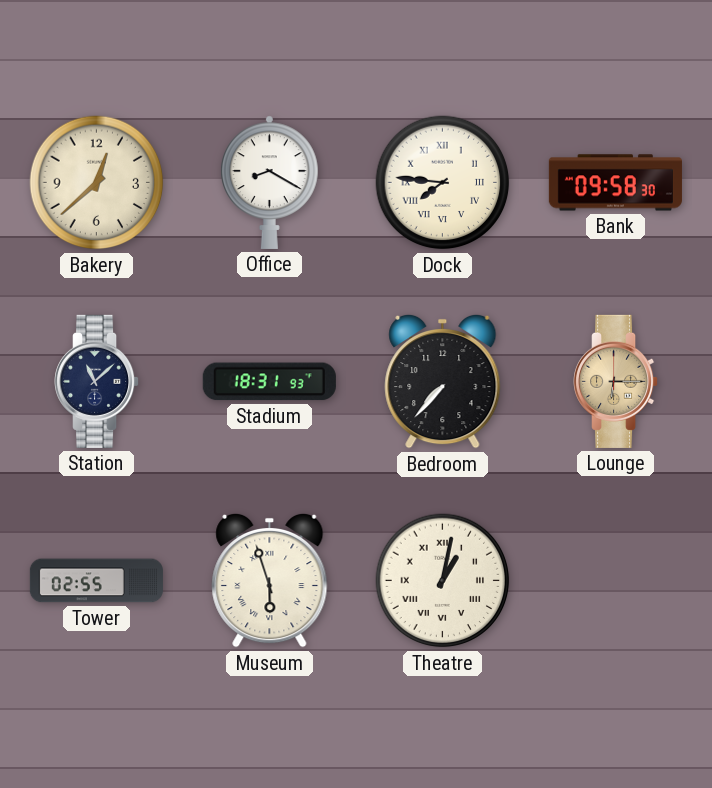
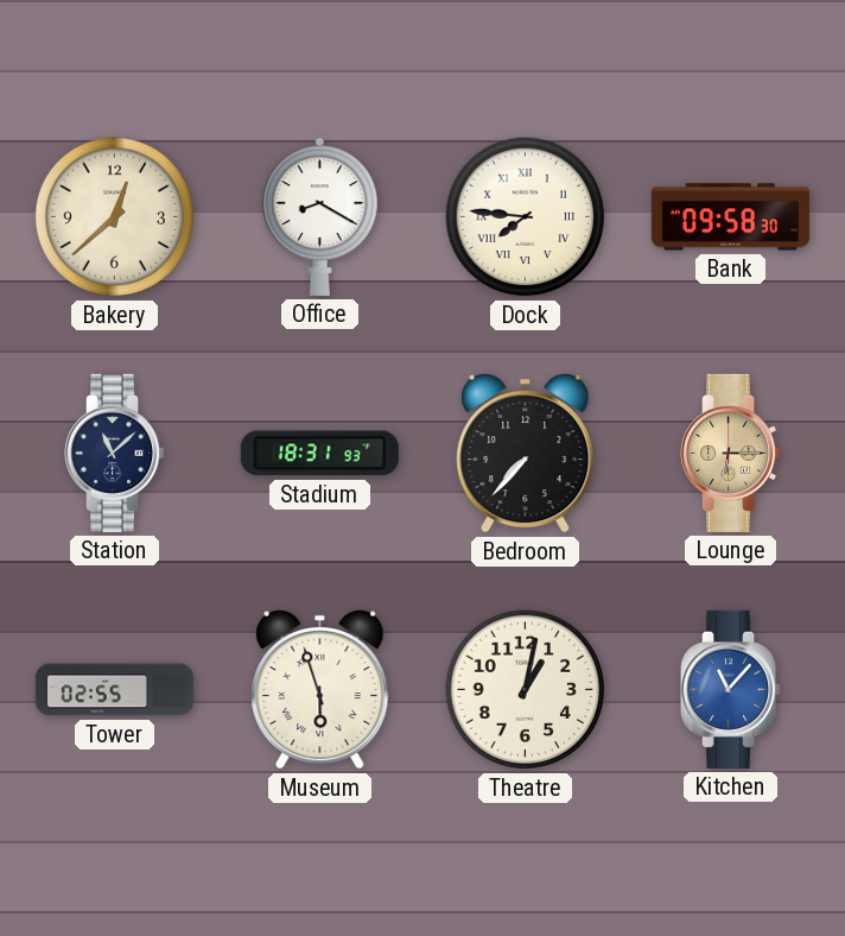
Theatre numerals: Roman -> Arabic (526, 690)
Kitchen: none -> 11:07 (731, 689)
